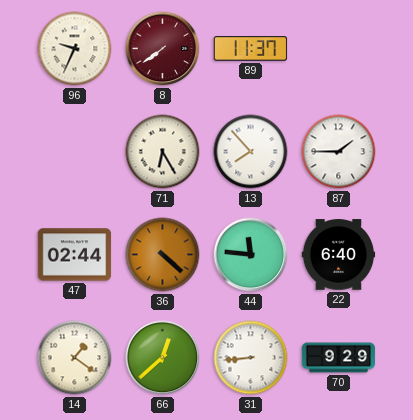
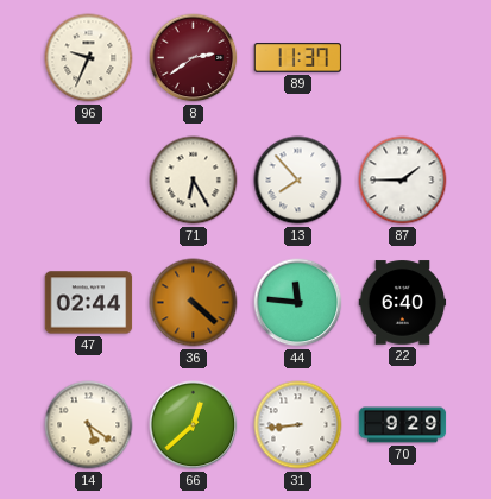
8: 7:39 -> 2:39 (194, 58)
14: 1:21 -> 5:21 (89, 425)
